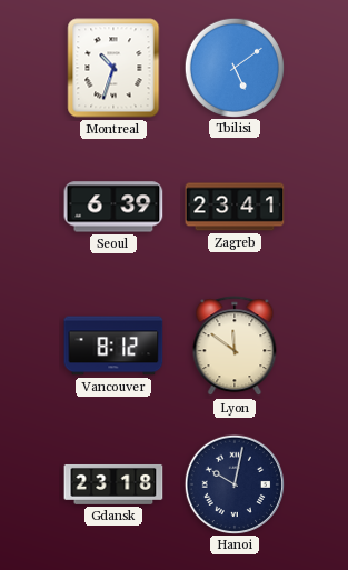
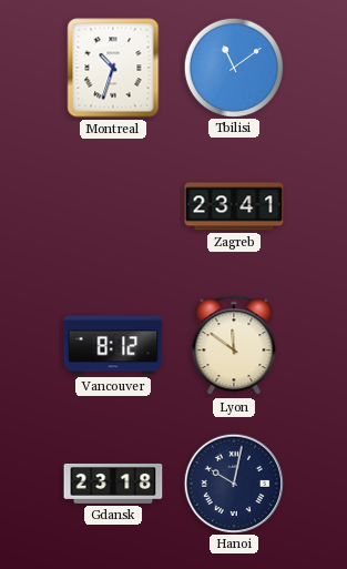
Tbilisi: 5:09 -> 11:09 (233, 67)
Seoul: 6:39 -> none (113, 207)
